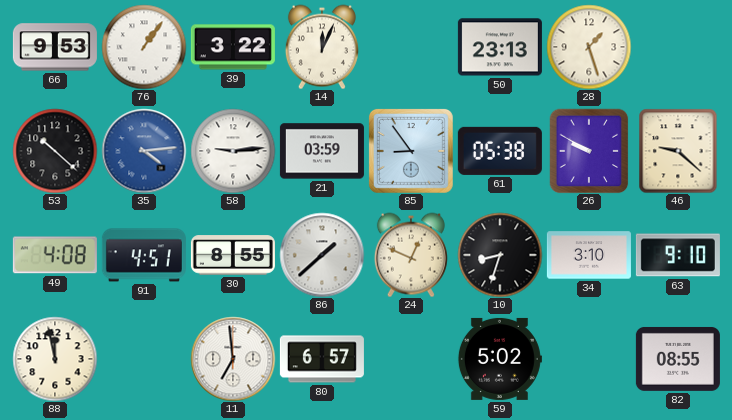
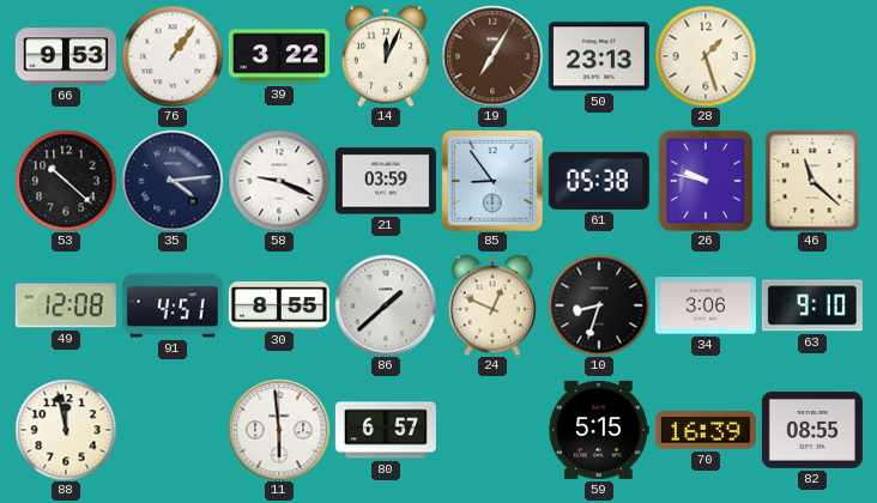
19: none -> 7:05 (492, 56)
35 dial: blue -> navy (173, 181)
58: 9:14 -> 9:19 (279, 181)
26: 9:50 -> 9:47 (706, 181)
46: 9:22 -> 11:22 (812, 181)
49: 4:08 -> 12:08 (66, 305)
34: 3:10 -> 3:06 (706, 305)
11: 6:59 -> 5:59 (279, 430)
59: 5:02 -> 5:15 (599, 430)
70: none -> 16:39 (706, 430)
